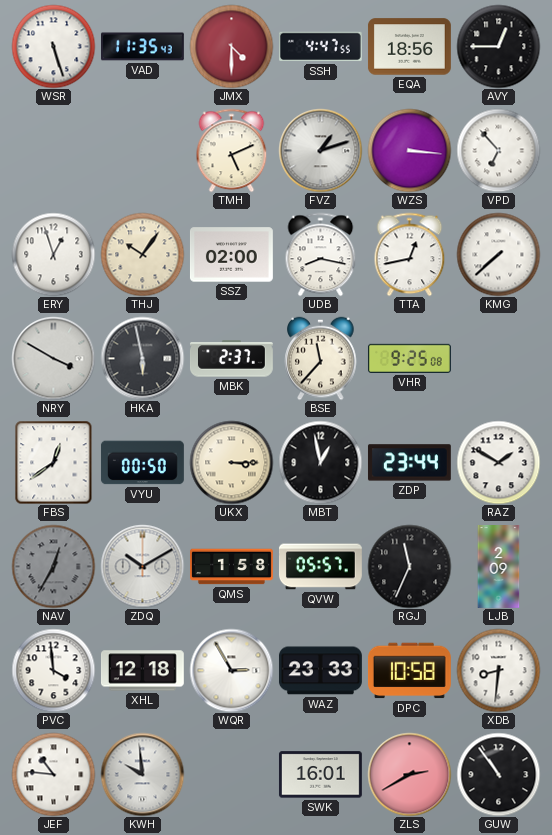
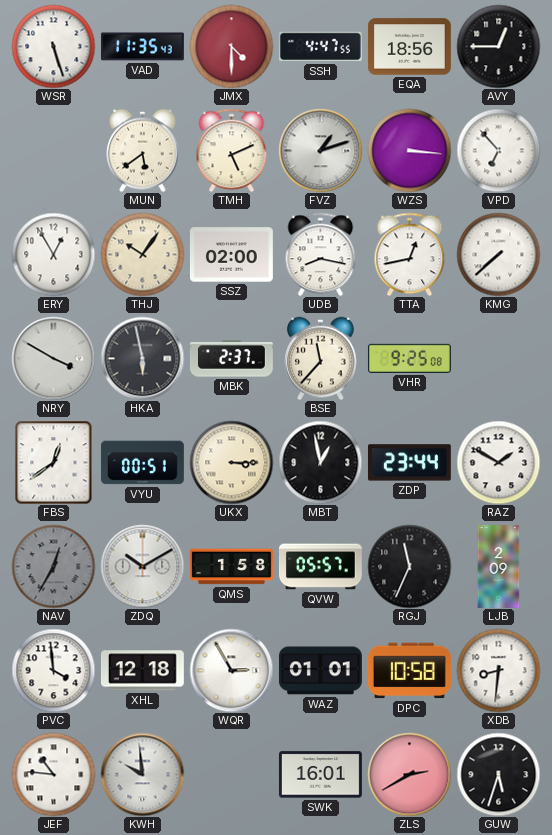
MUN: none -> 5:39 (143, 150)
ERY: 12:57 -> 12:55 (53, 254)
VYU: 00:50 -> 00:51 (142, 463)
WAZ: 23:33 -> 01:01 (320, 671)
GUW: 10:54 -> 5:33 (498, 774)
